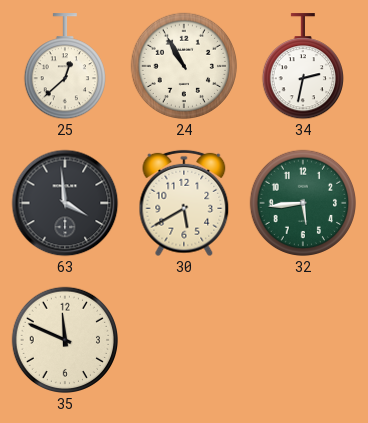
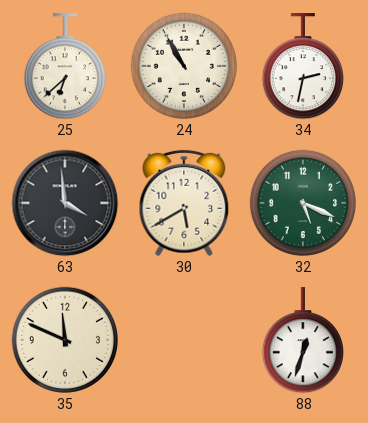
25: 12:38 -> 6:38 (65, 66)
32: 5:44 -> 5:19 (302, 202)
88: none -> 12:33 (303, 340)
